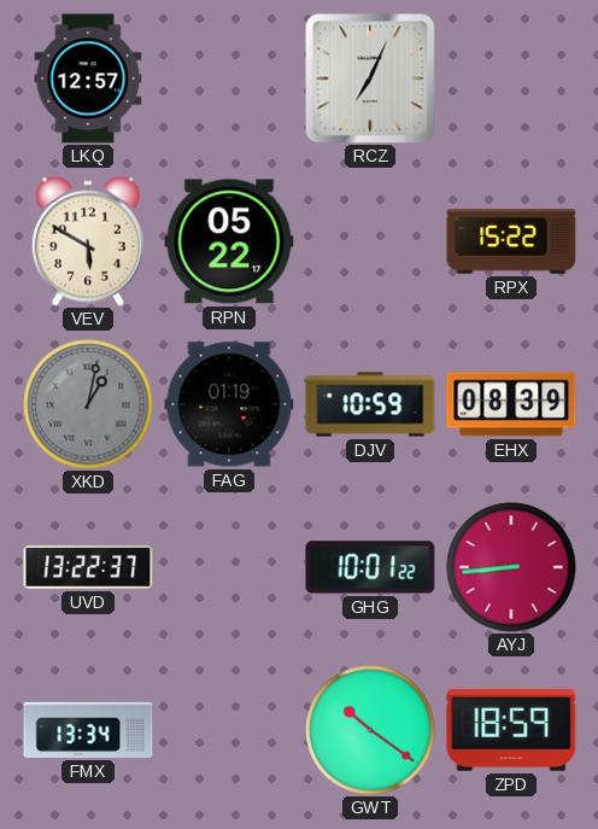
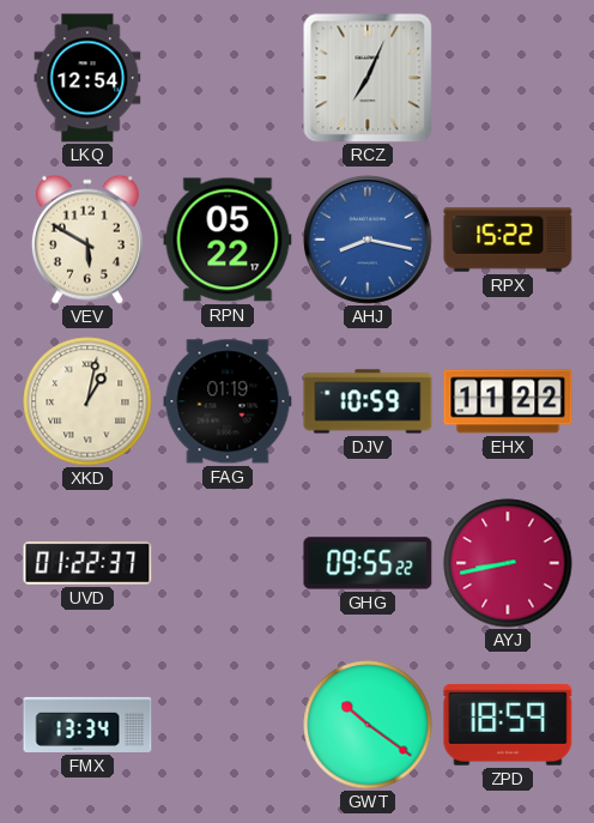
LKQ: 12:57 -> 12:54 (87, 78)
AHJ: none -> 8:17 (368, 240)
XKD dial: grey -> cream (87, 401)
EHX: 08:39 -> 11:22 (508, 401)
UVD: 13:22 -> 01:22 (87, 563)
GHG: 10:01 -> 09:55 (368, 563)
AYJ: 8:44 -> 8:43 (508, 563)
